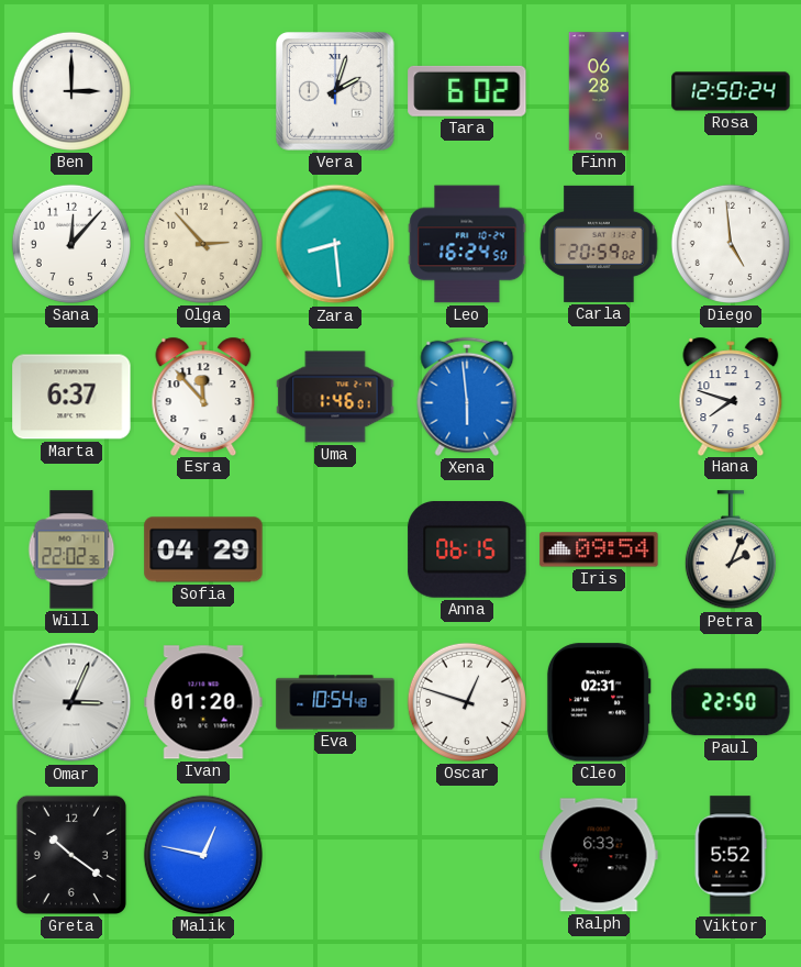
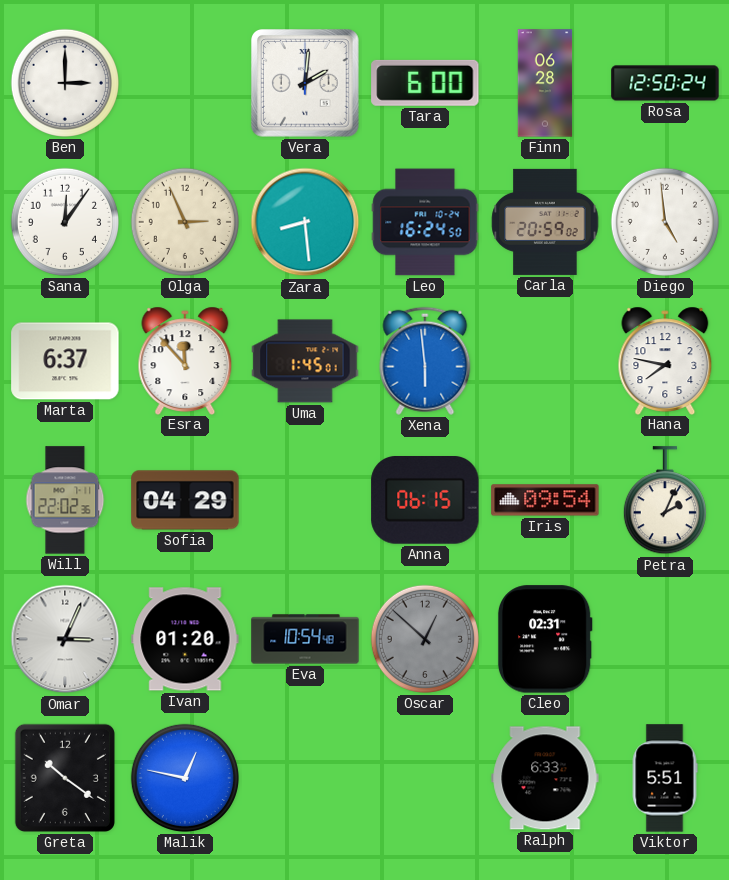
Vera: 2:03 -> 2:01 (305, 83)
Tara: 6:02 -> 6:00 (425, 83)
Sana: 12:07 -> 12:06 (65, 222)
Olga: 2:53 -> 2:56 (185, 222)
Uma: 1:46 -> 1:45 (305, 361)
Hana: 7:48 -> 7:47 (665, 360)
Oscar: 12:48 -> 12:52 (425, 639)
Oscar dial: white -> grey (425, 639)
Paul: 22:50 -> none (731, 702)
Viktor: 5:52 -> 5:51 (665, 778)
